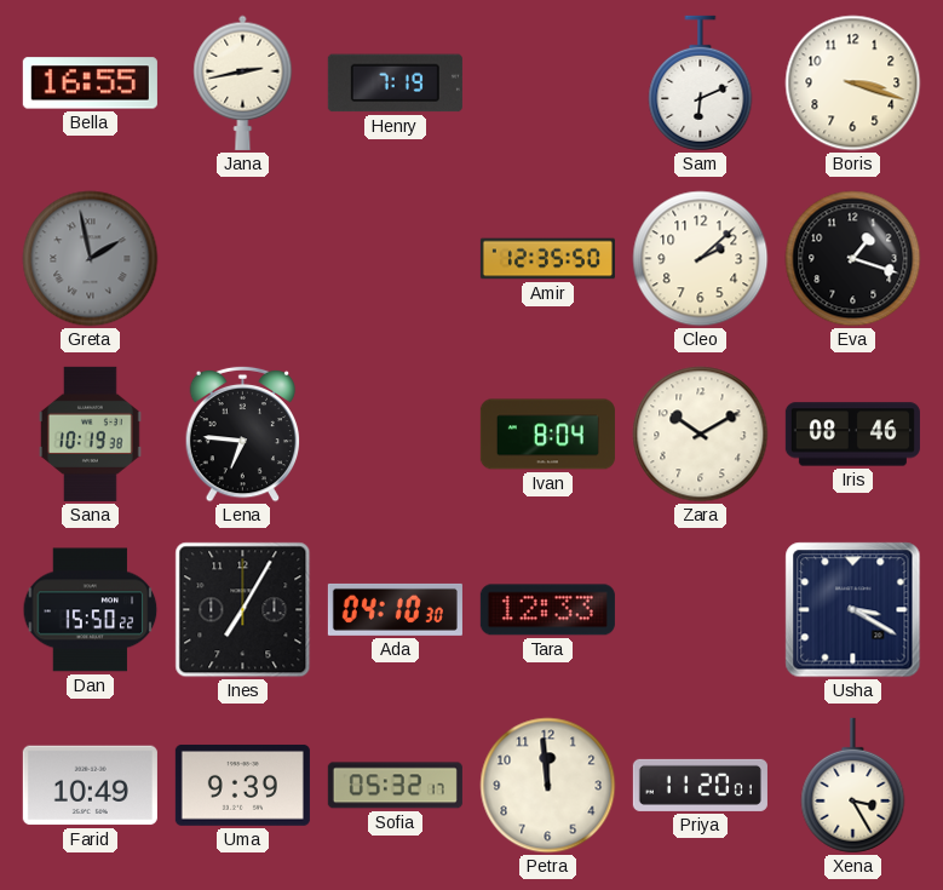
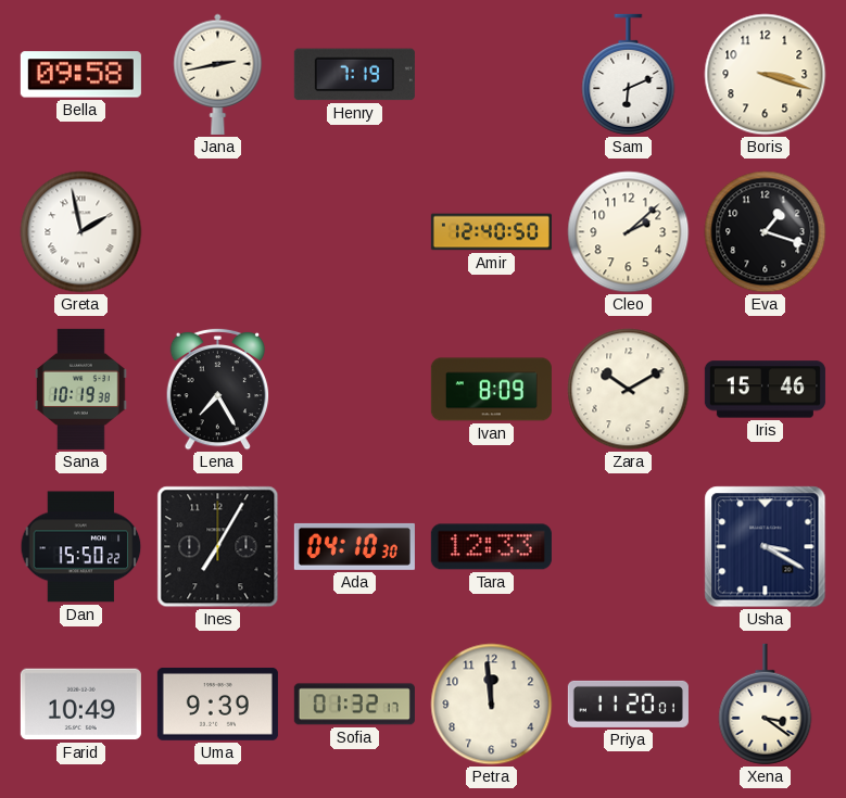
Bella: 16:55 -> 09:58 (80, 75)
Greta dial: grey -> white (81, 232)
Amir: 12:35 -> 12:40 (491, 232)
Lena: 6:46 -> 7:25 (218, 389)
Ivan: 8:04 -> 8:09 (491, 390)
Iris: 08:46 -> 15:46 (765, 390)
Sofia: 05:32 -> 01:32 (354, 705)
Xena: 3:25 -> 3:21 (766, 705)
